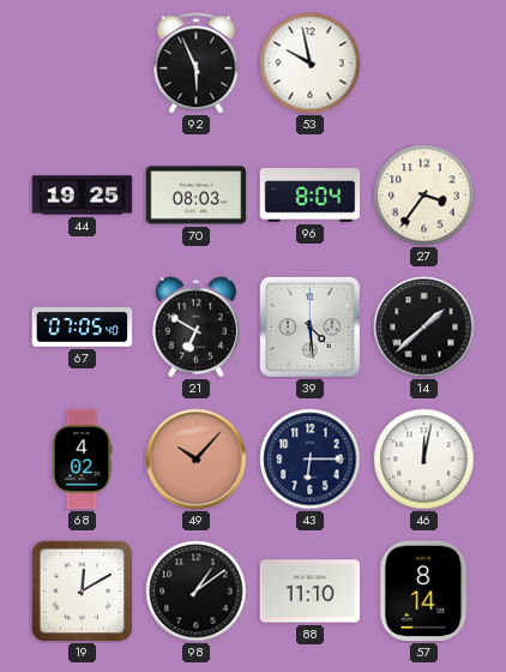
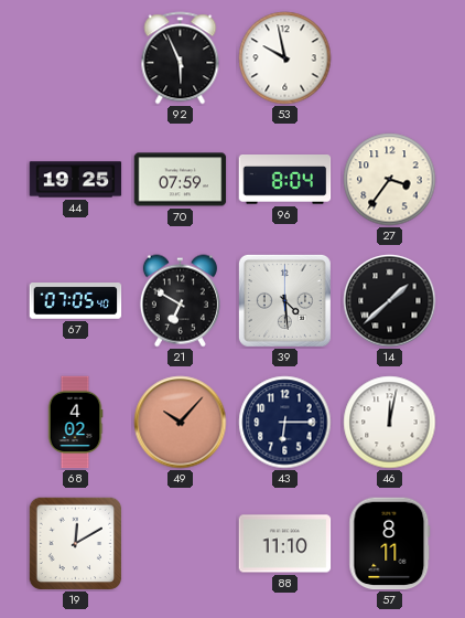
70: 08:03 -> 07:59 (181, 180)
98: 1:09 -> none (197, 592)
57: 8:14 -> 8:11 (390, 544)
